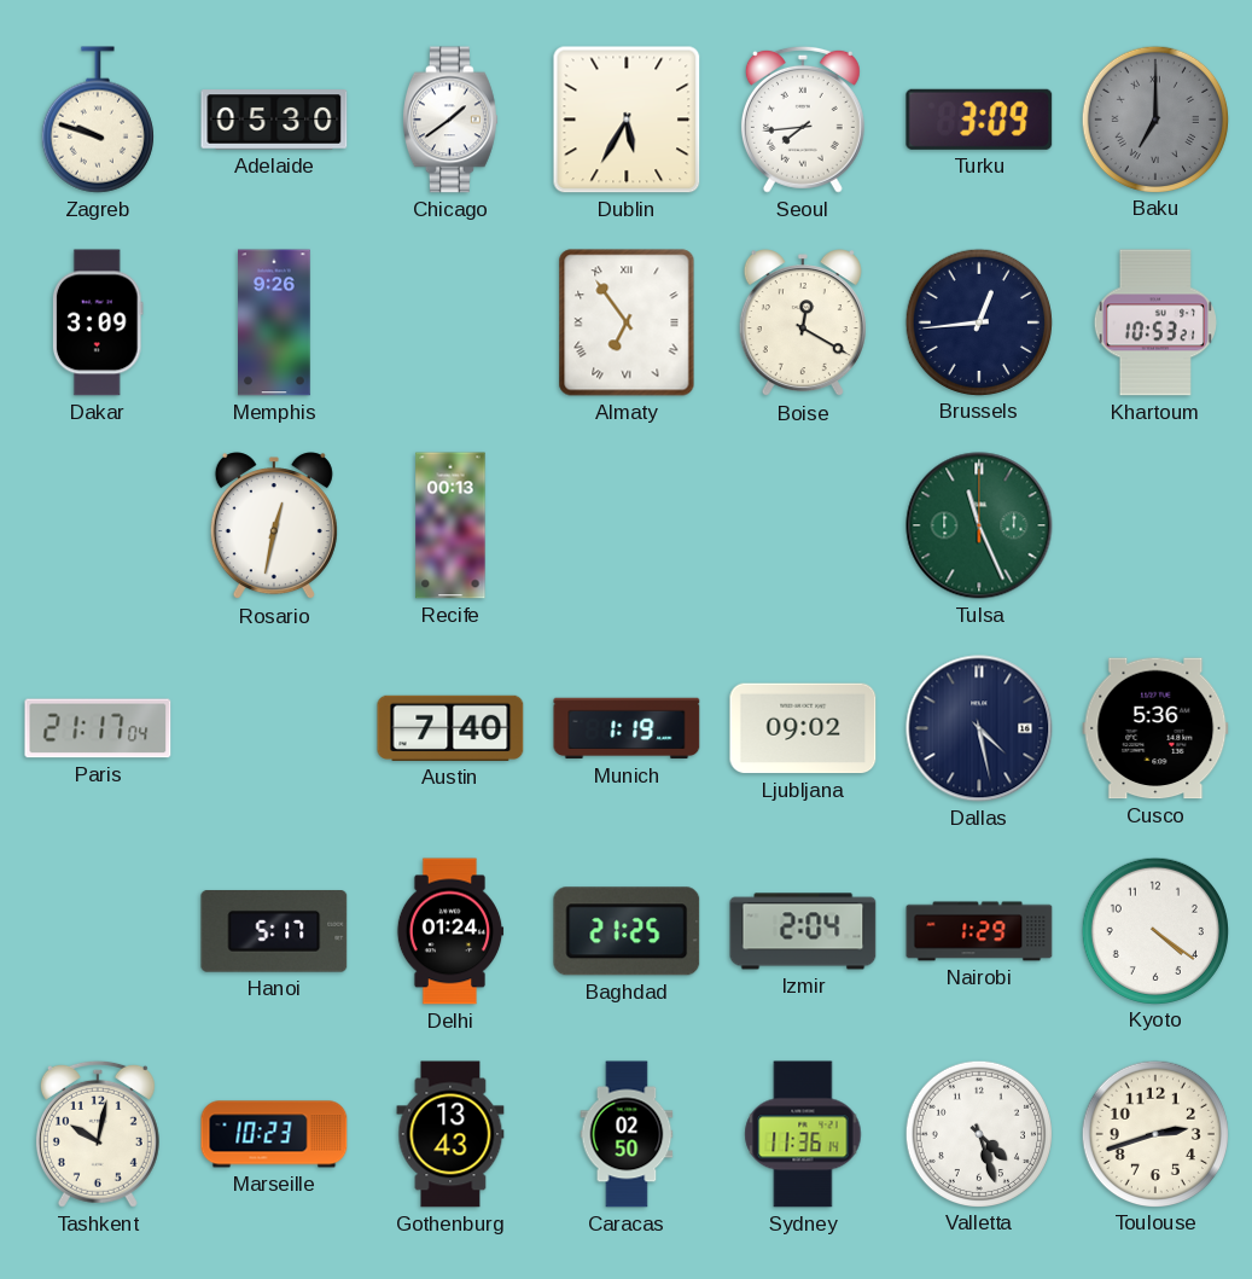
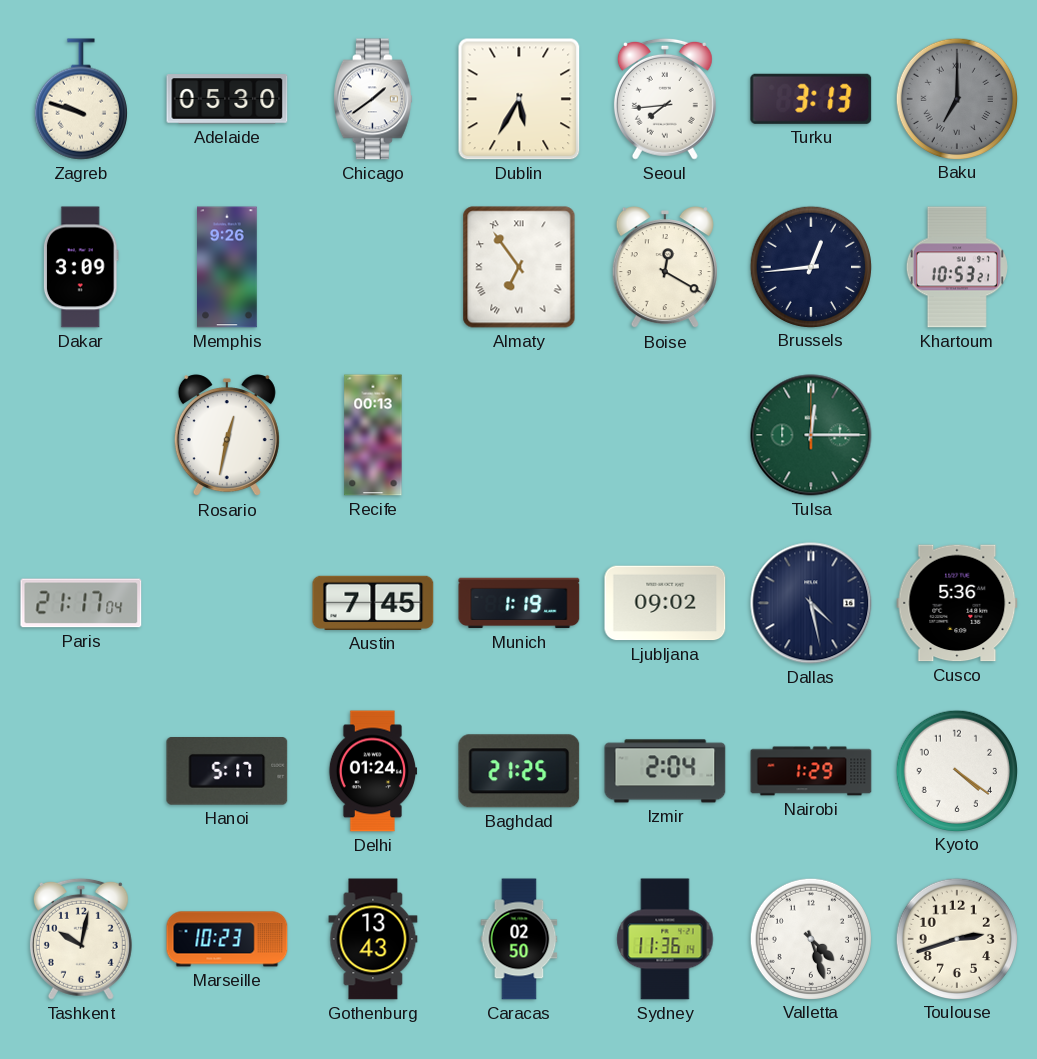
Turku: 3:09 -> 3:13 (811, 99)
Tulsa: 11:26 -> 12:15 (811, 435)
Austin: 7:40 -> 7:45 (373, 603)
